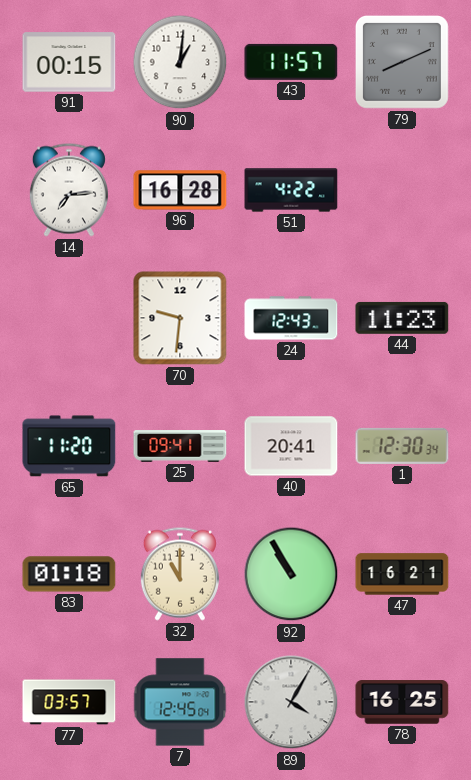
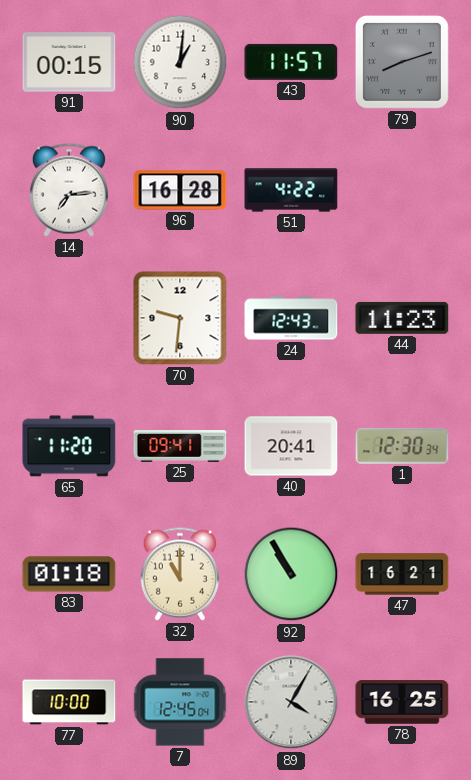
79: 8:11 -> 8:12 (402, 62)
77: 03:57 -> 10:00 (69, 702)
